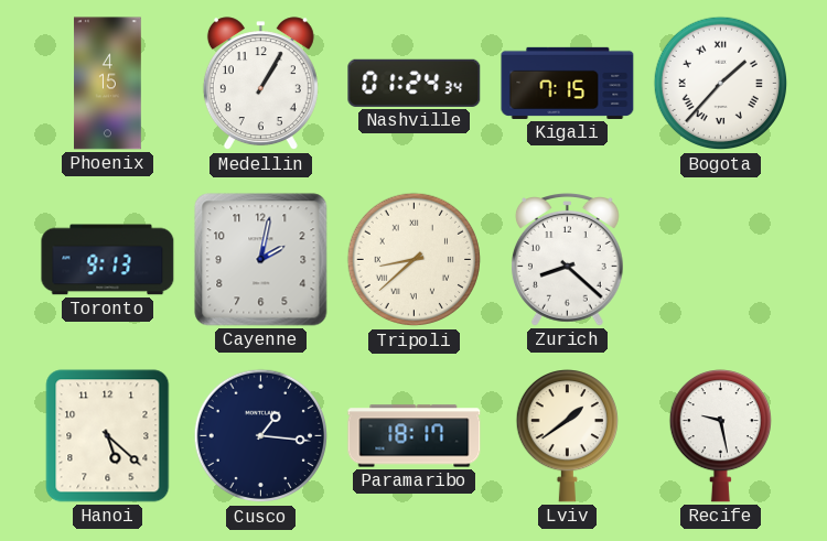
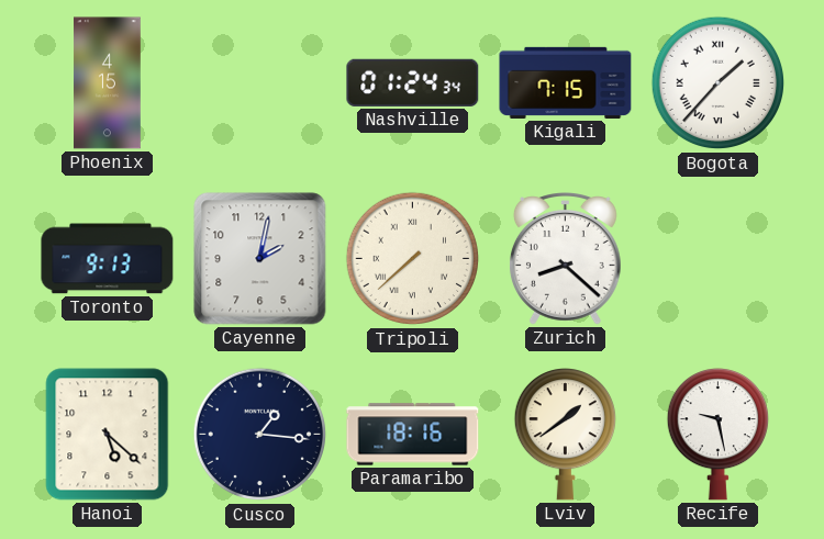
Medellin: 1:05 -> none (260, 84)
Tripoli: 8:38 -> 7:38 (413, 259)
Paramaribo: 18:17 -> 18:16 (413, 435)
